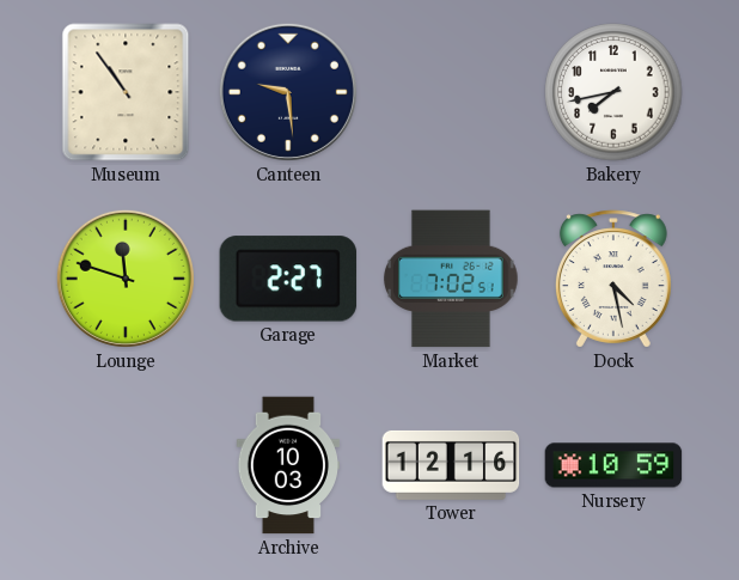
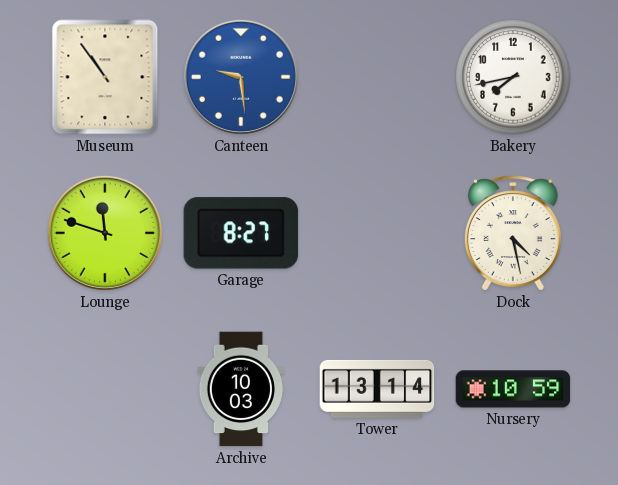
Canteen dial: navy -> blue (241, 77)
Garage: 2:27 -> 8:27 (241, 233)
Market: 7:02 -> none (452, 279)
Tower: 12:16 -> 13:14 (377, 389)
